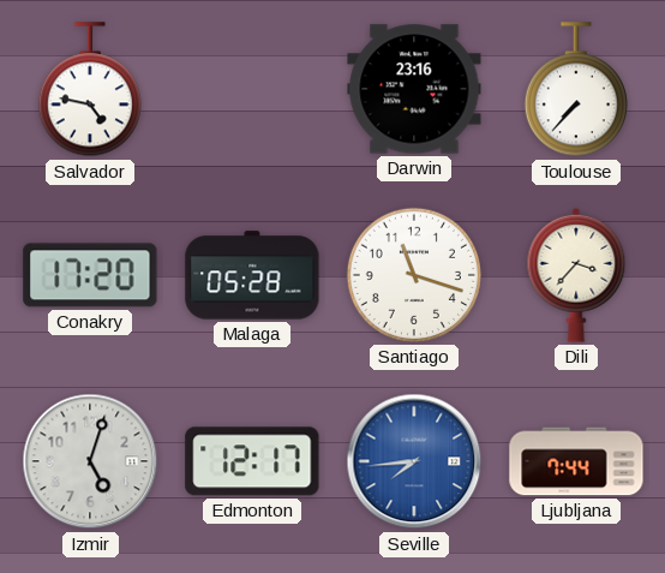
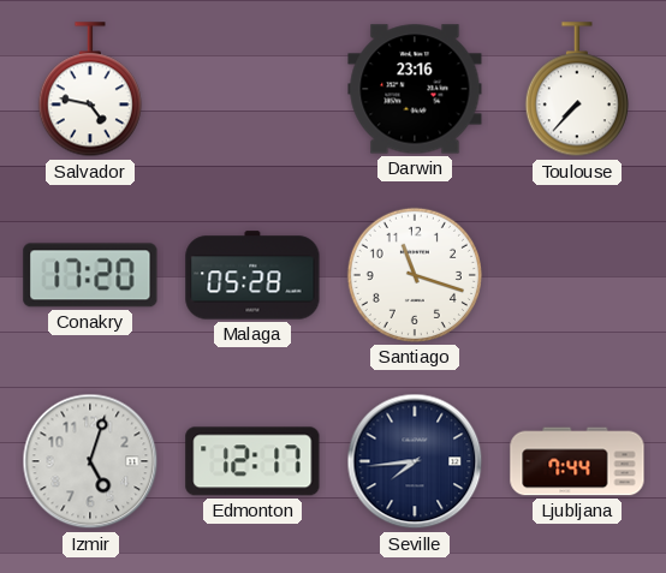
Dili: 3:37 -> none (576, 275)
Seville dial: blue -> navy (415, 461)
